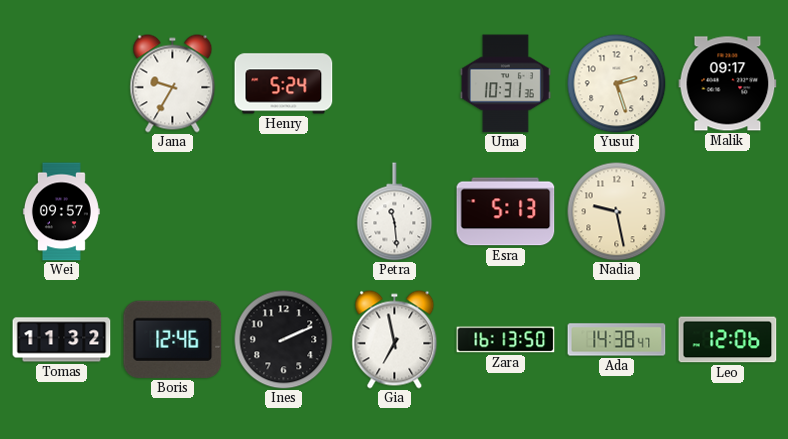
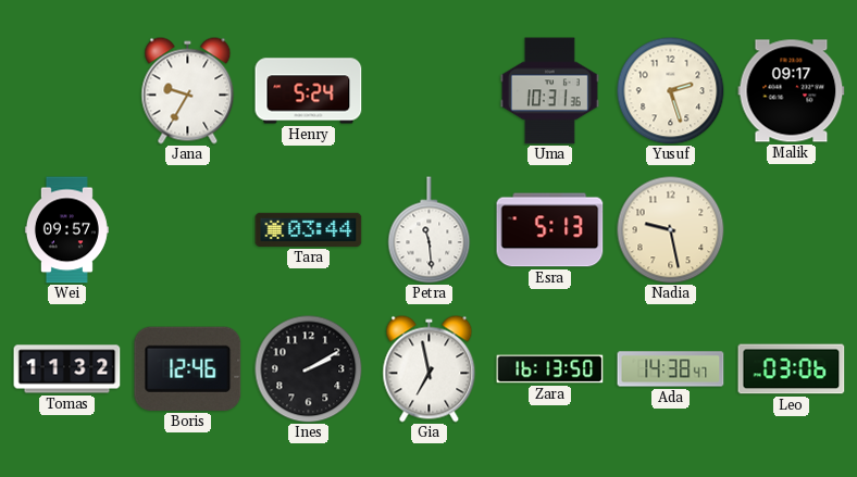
Tara: none -> 03:44 (309, 229)
Ines: 2:11 -> 2:10 (309, 369)
Leo: 12:06 -> 03:06 (792, 369)
